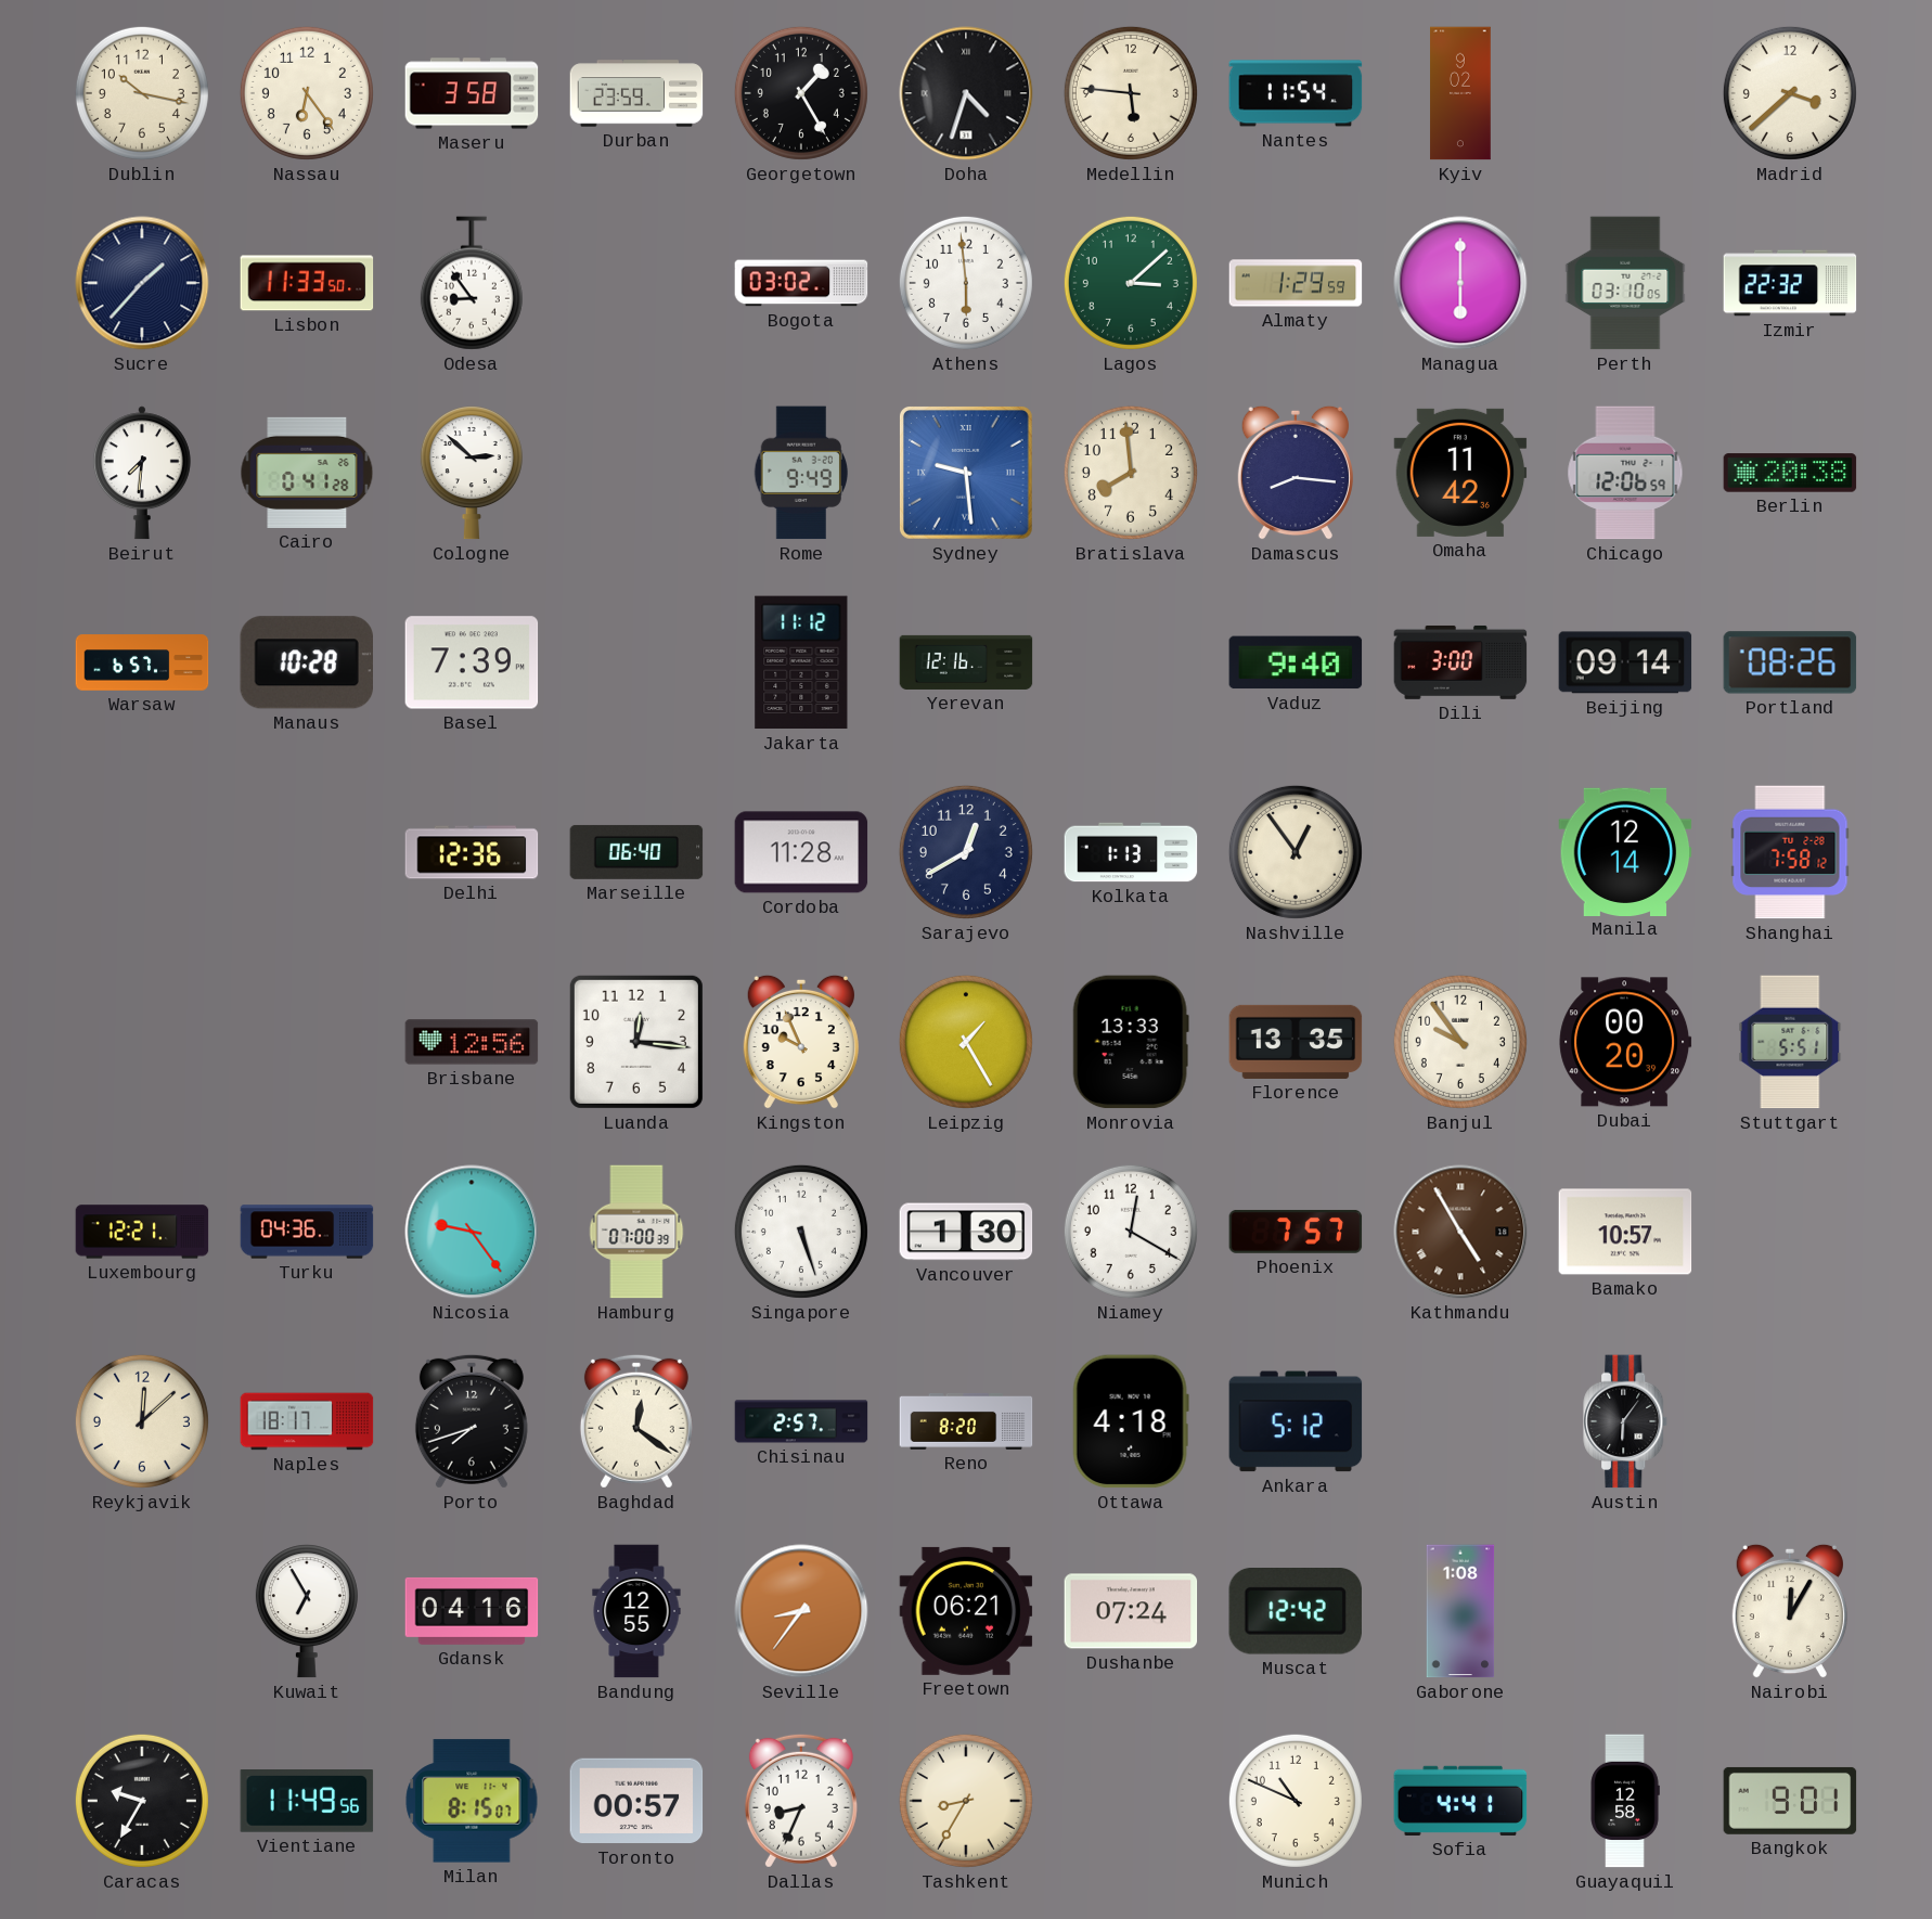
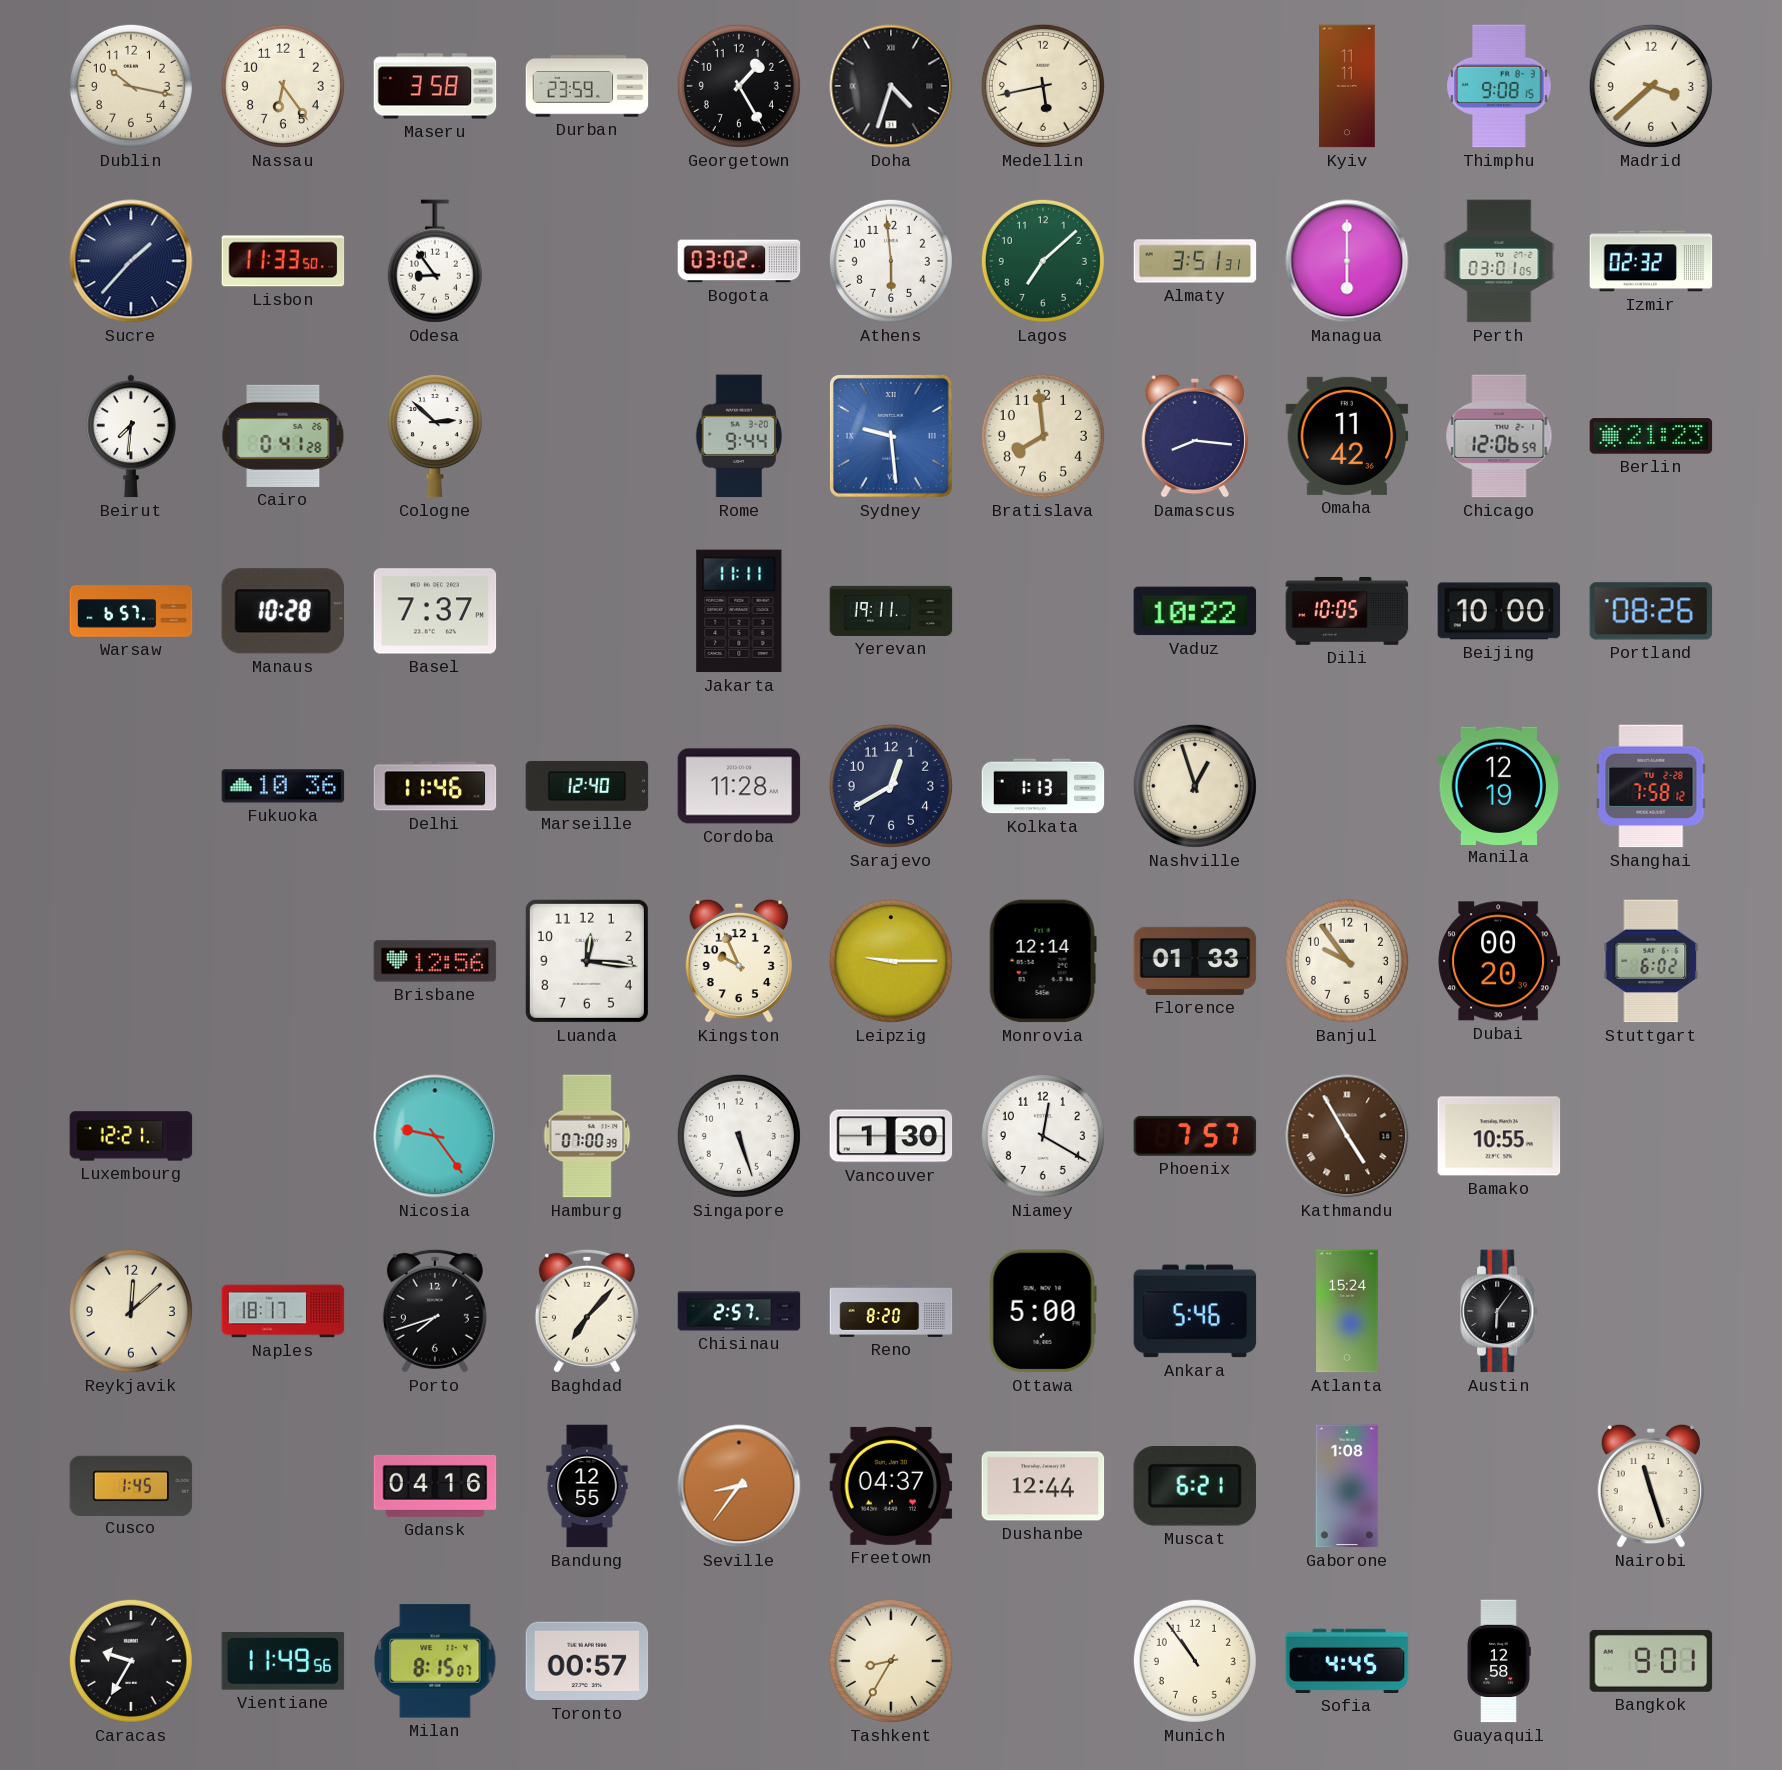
Medellin: 5:46 -> 5:43 (1043, 86)
Nantes: 11:54 -> none (1296, 93)
Kyiv: 9:02 -> 11:11 (1347, 86)
Thimphu: none -> 9:08 (1499, 86)
Lagos: 3:08 -> 7:08 (1043, 261)
Almaty: 1:29 -> 3:51 (1195, 261)
Perth: 03:10 -> 03:01 (1499, 261)
Izmir: 22:32 -> 02:32 (1651, 261)
Rome: 9:49 -> 9:44 (739, 436)
Berlin: 20:38 -> 21:23 (1651, 436)
Basel: 7:39 -> 7:37 (435, 611)
Jakarta: 11:12 -> 11:11 (739, 611)
Yerevan: 12:16 -> 19:11 (891, 611)
Vaduz: 9:40 -> 10:22 (1195, 611)
Dili: 3:00 -> 10:05 (1347, 611)
Beijing: 09:14 -> 10:00 (1499, 611)
Fukuoka: none -> 10:36 (283, 786)
Delhi: 12:36 -> 11:46 (435, 786)
Marseille: 06:40 -> 12:40 (587, 786)
Nashville: 12:54 -> 12:57 (1195, 786)
Manila: 12:14 -> 12:19 (1499, 785)
Leipzig: 1:25 -> 9:15 (891, 961)
Monrovia: 13:33 -> 12:14 (1043, 961)
Florence: 13:35 -> 01:33 (1195, 961)
Stuttgart: 5:51 -> 6:02 (1651, 961)
Turku: 04:36 -> none (307, 1232)
Bamako: 10:57 -> 10:55 (1499, 1136)
Baghdad: 12:21 -> 7:07 (587, 1311)
Ottawa: 4:18 -> 5:00 (1043, 1311)
Ankara: 5:12 -> 5:46 (1195, 1311)
Atlanta: none -> 15:24 (1347, 1311)
Cusco: none -> 1:45 (131, 1485)
Kuwait: 6:55 -> none (307, 1611)
Freetown: 06:21 -> 04:37 (891, 1486)
Dushanbe: 07:24 -> 12:44 (1043, 1486)
Muscat: 12:42 -> 6:21 (1195, 1487)
Nairobi: 12:05 -> 11:27 (1651, 1486)
Dallas: 8:34 -> none (801, 1801)
Munich: 10:49 -> 10:54 (1195, 1661)
Sofia: 4:41 -> 4:45 (1347, 1661)
